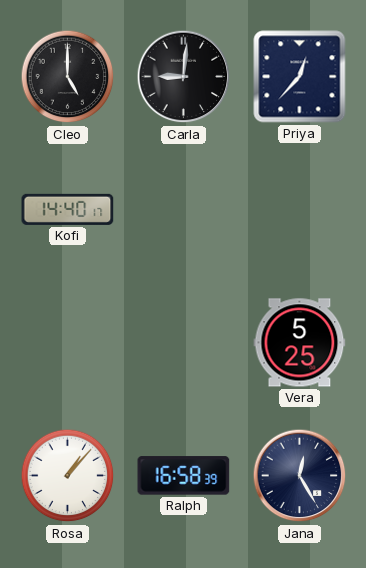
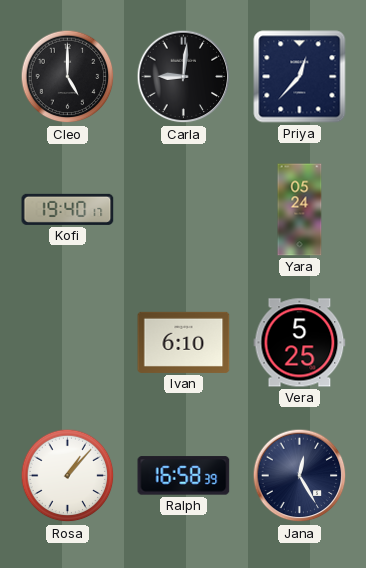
Kofi: 14:40 -> 19:40 (68, 209)
Yara: none -> 05:24 (300, 210)
Ivan: none -> 6:10 (184, 342)
